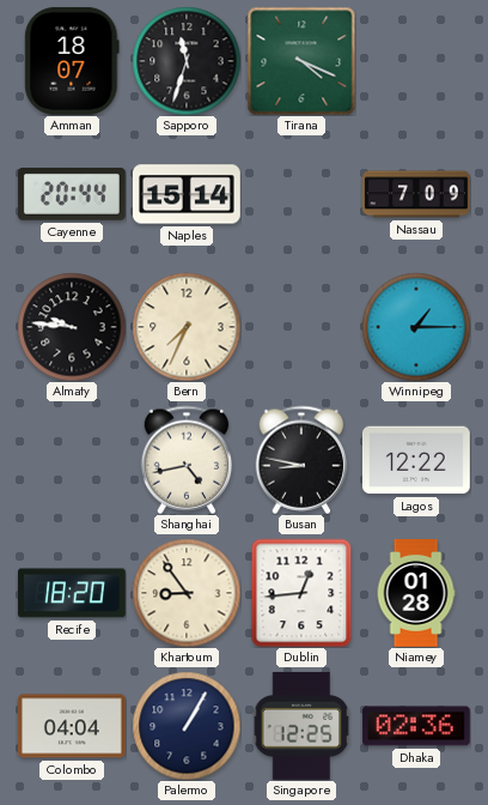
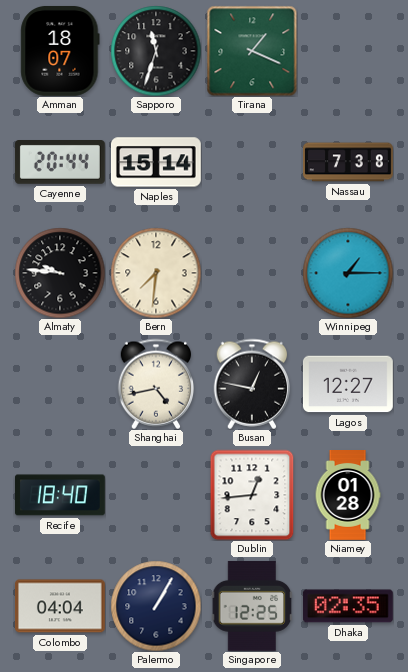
Tirana: 4:19 -> 1:19 (252, 51)
Nassau: 7:09 -> 7:38 (349, 162)
Bern: 7:34 -> 7:31 (156, 273)
Busan: 8:47 -> 12:47 (252, 384)
Lagos: 12:22 -> 12:27 (348, 384)
Recife: 18:20 -> 18:40 (60, 495)
Khartoum: 8:54 -> none (187, 593)
Dhaka: 02:36 -> 02:35 (348, 606)
